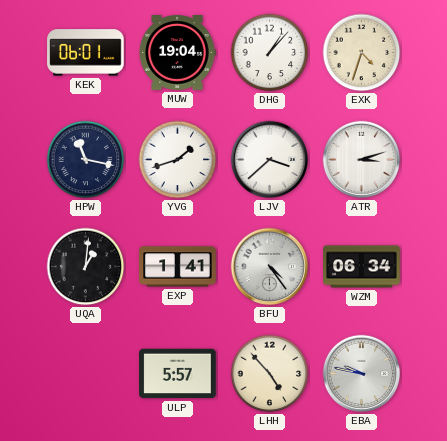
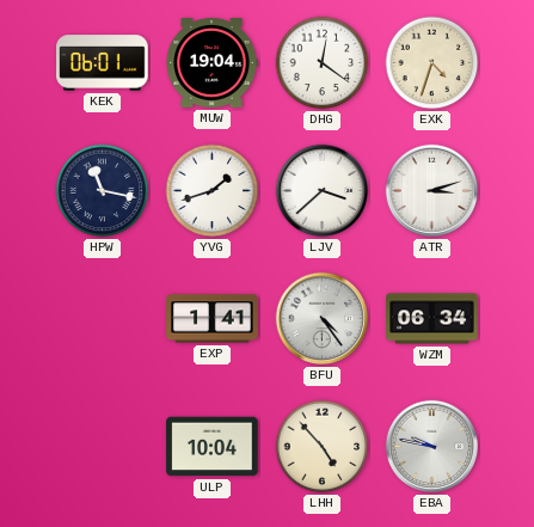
DHG: 1:07 -> 12:21 (323, 63)
UQA: 1:01 -> none (86, 267)
ULP: 5:57 -> 10:04 (213, 447)
